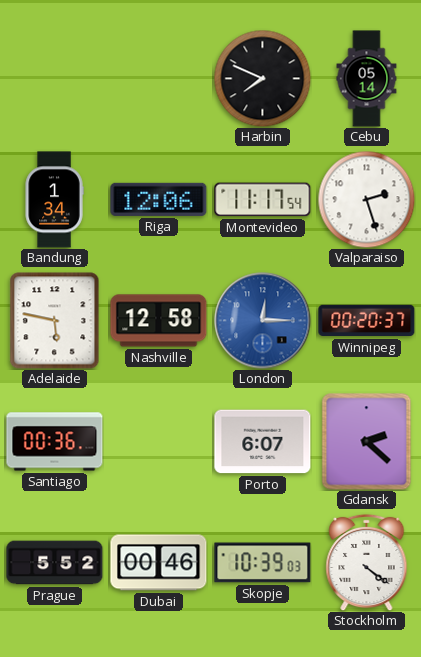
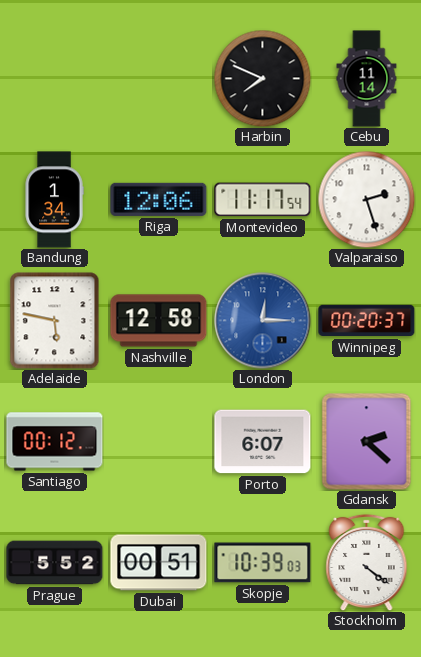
Cebu: 05:14 -> 11:14 (367, 79)
Santiago: 00:36 -> 00:12 (55, 442)
Dubai: 00:46 -> 00:51 (159, 563)
